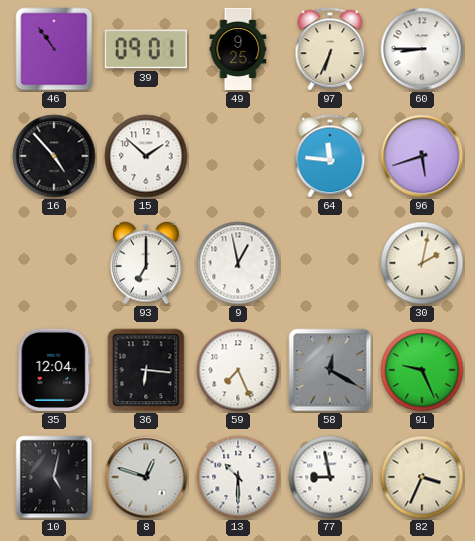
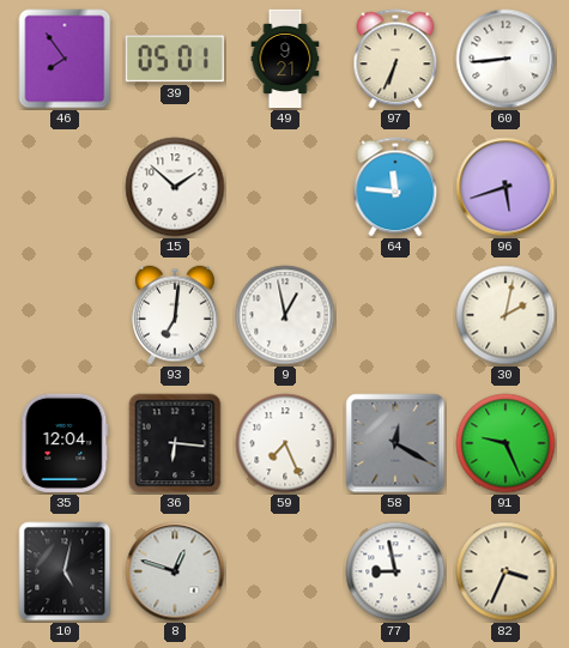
46: 10:54 -> 7:54 (65, 59)
39: 09:01 -> 05:01 (175, 59)
49: 9:25 -> 9:21 (285, 59)
60: 8:45 -> 8:44 (506, 59)
16: 4:53 -> none (54, 156)
93: 7:00 -> 7:01 (175, 315)
13: 10:30 -> none (238, 477)
